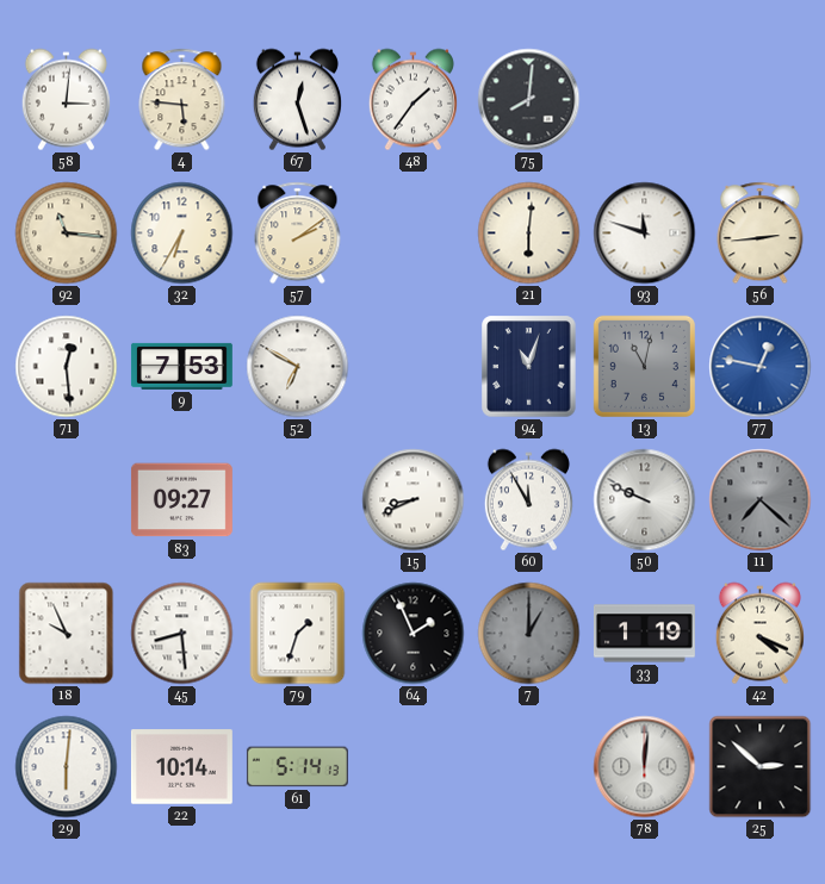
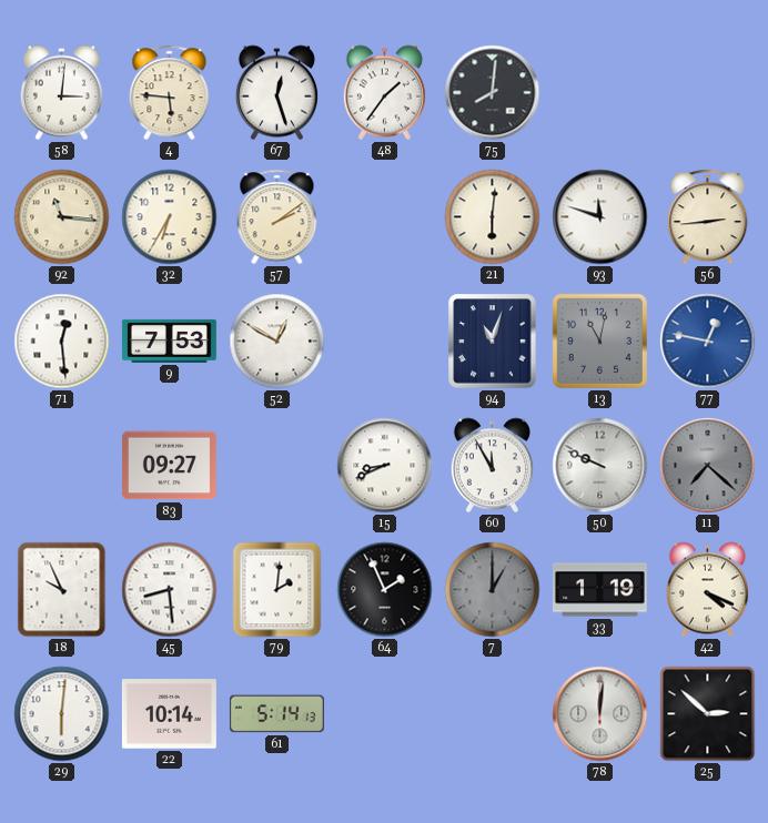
52: 6:50 -> 12:50 (277, 342)
79: 1:33 -> 2:01 (277, 590)
